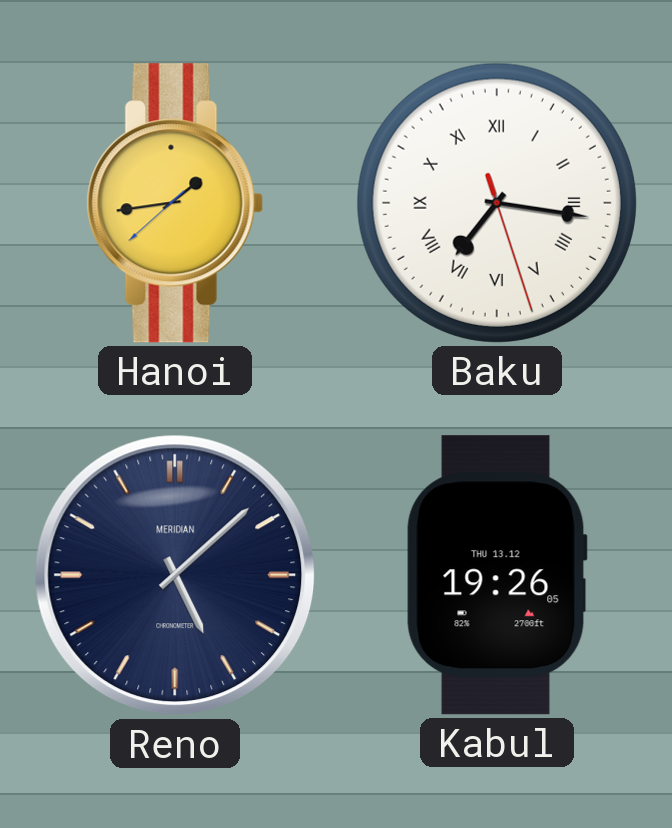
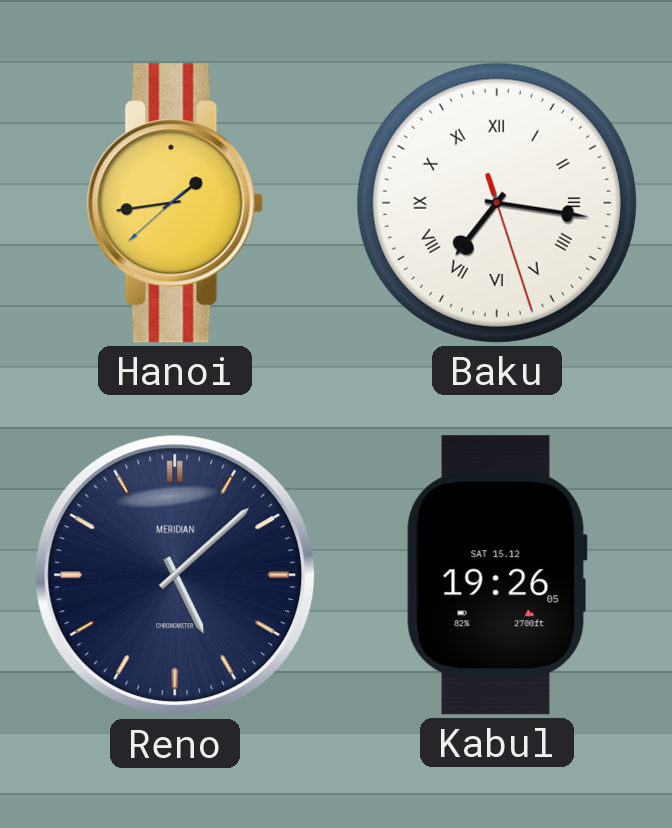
Kabul date: THU 13.12 -> SAT 15.12 (497, 575)
